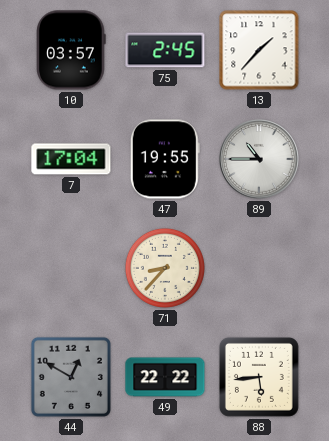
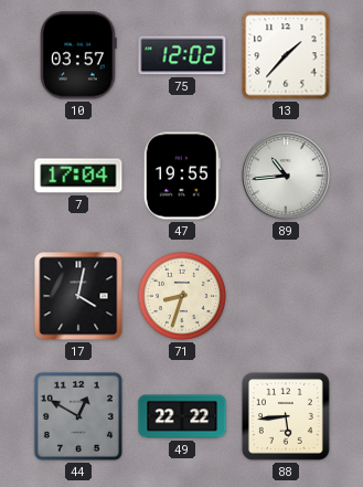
75: 2:45 -> 12:02 (182, 55)
89: 10:45 -> 10:44 (287, 177)
17: none -> 4:02 (78, 296)
71: 8:37 -> 8:33 (182, 296)
